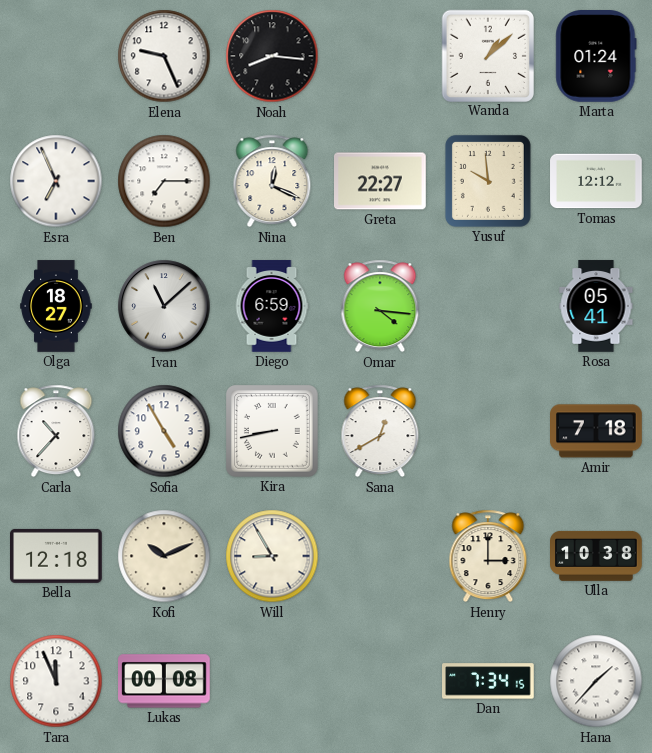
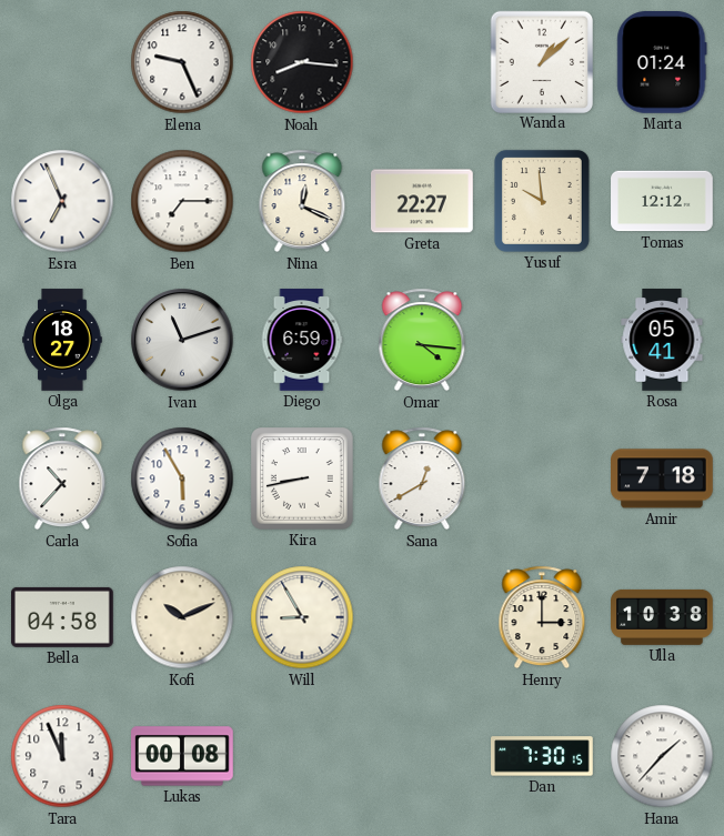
Ivan: 11:08 -> 11:12 (182, 340)
Sofia: 4:55 -> 5:55 (182, 479)
Bella: 12:18 -> 04:58 (63, 617)
Dan: 7:34 -> 7:30 (543, 756)
